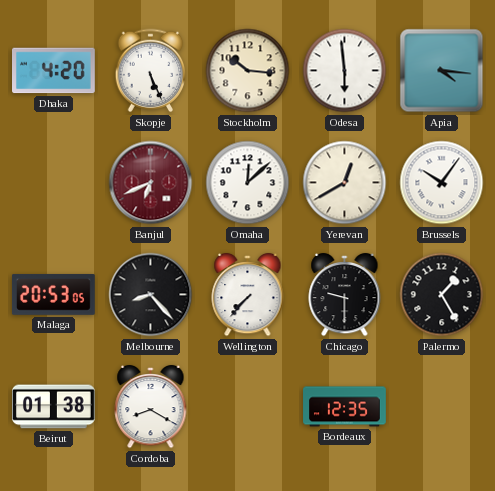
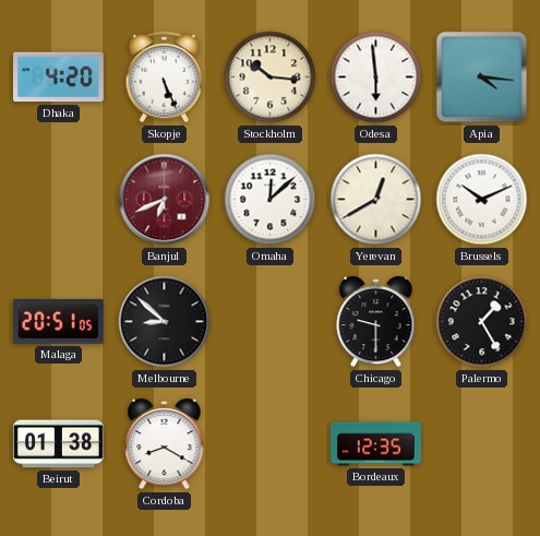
Brussels: 10:06 -> 10:11 (482, 200)
Malaga: 20:53 -> 20:51 (58, 321)
Melbourne: 8:23 -> 8:52 (165, 322)
Wellington: 7:37 -> none (248, 295)
